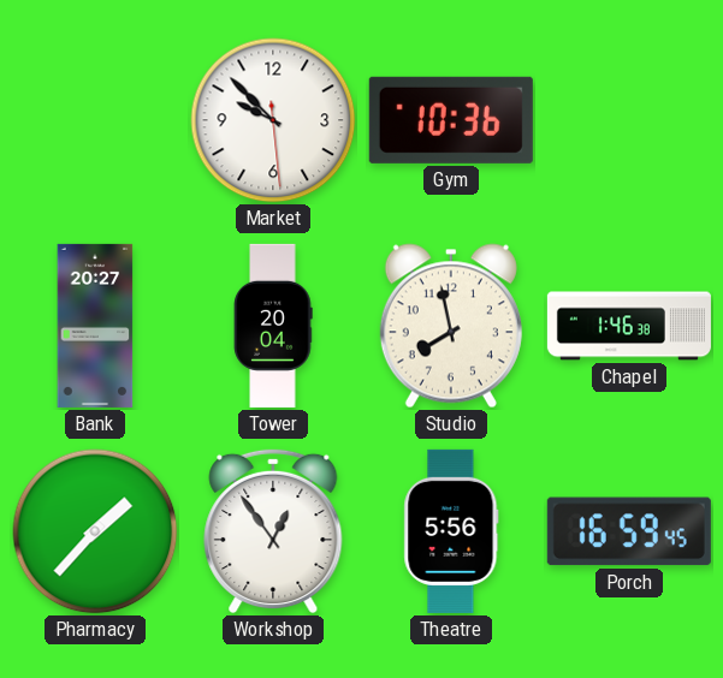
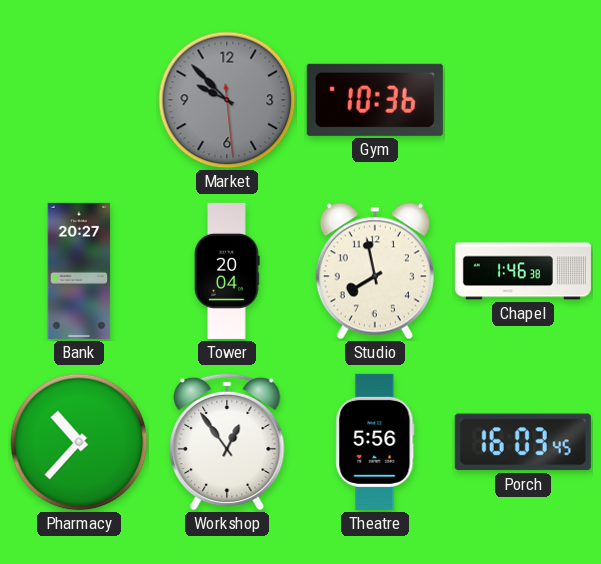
Market dial: white -> grey (227, 100)
Pharmacy: 1:37 -> 10:37 (79, 442)
Porch: 16:59 -> 16:03 (523, 442)
